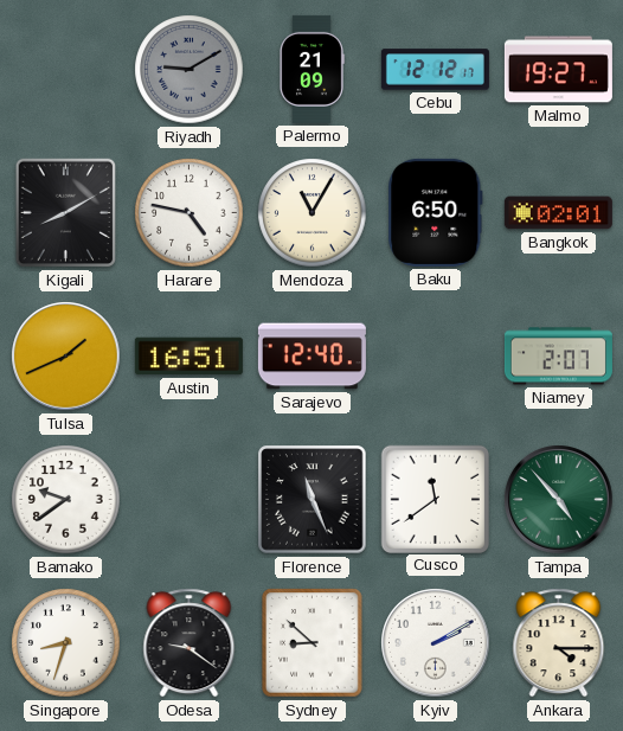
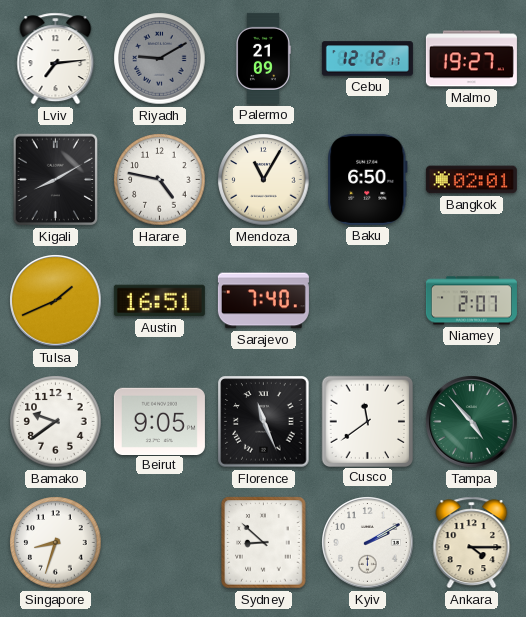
Lviv: none -> 7:14 (56, 59)
Sarajevo: 12:40 -> 7:40 (263, 301)
Beirut: none -> 9:05 (159, 421)
Odesa: 9:21 -> none (190, 643)
